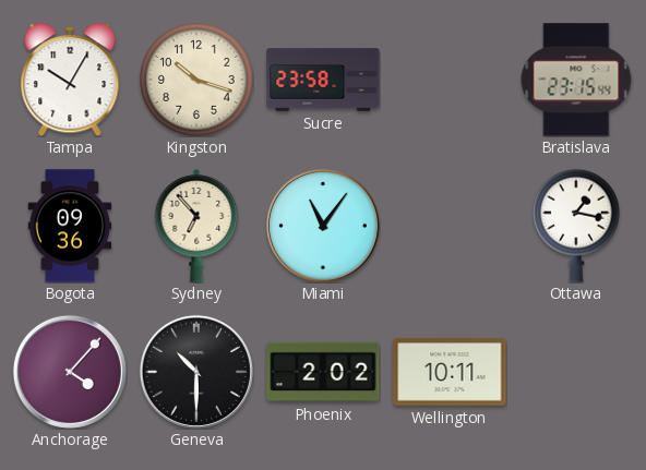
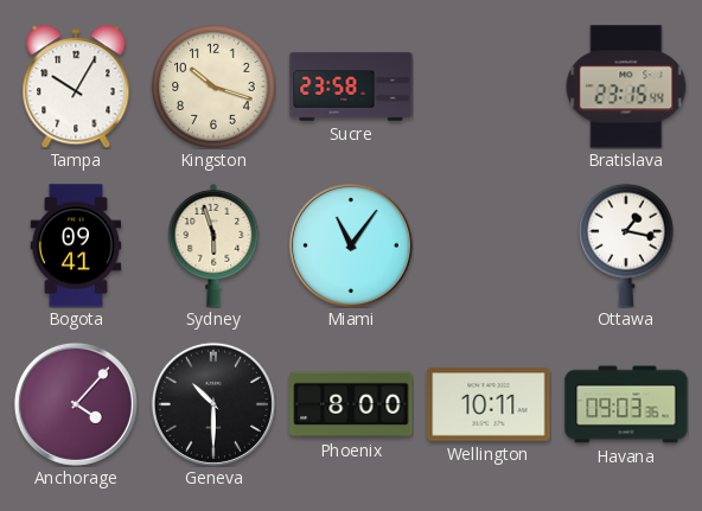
Bogota: 09:36 -> 09:41 (76, 245)
Sydney: 6:53 -> 5:57 (213, 245)
Phoenix: 2:02 -> 8:00 (351, 404)
Havana: none -> 09:03 (626, 404)
